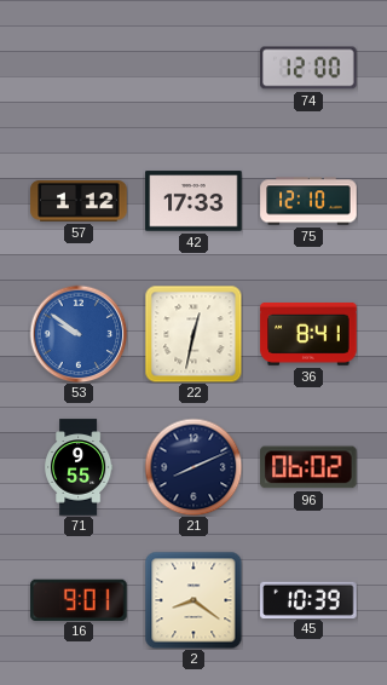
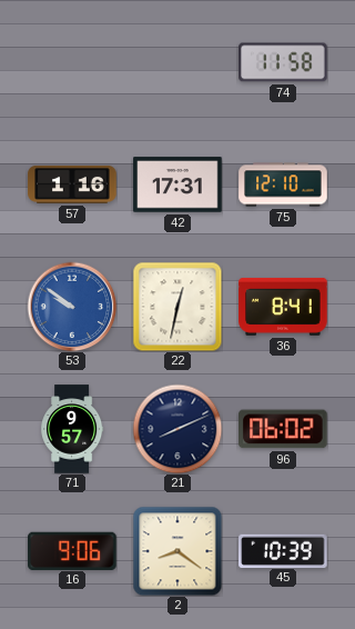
74: 12:00 -> 11:58 (283, 62)
57: 1:12 -> 1:16 (72, 184)
42: 17:33 -> 17:31 (177, 184)
71: 9:55 -> 9:57 (72, 429)
16: 9:01 -> 9:06 (72, 550)
